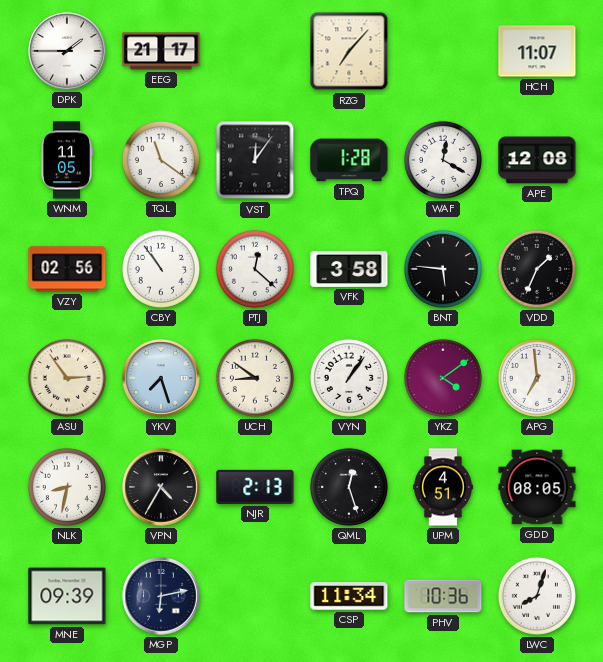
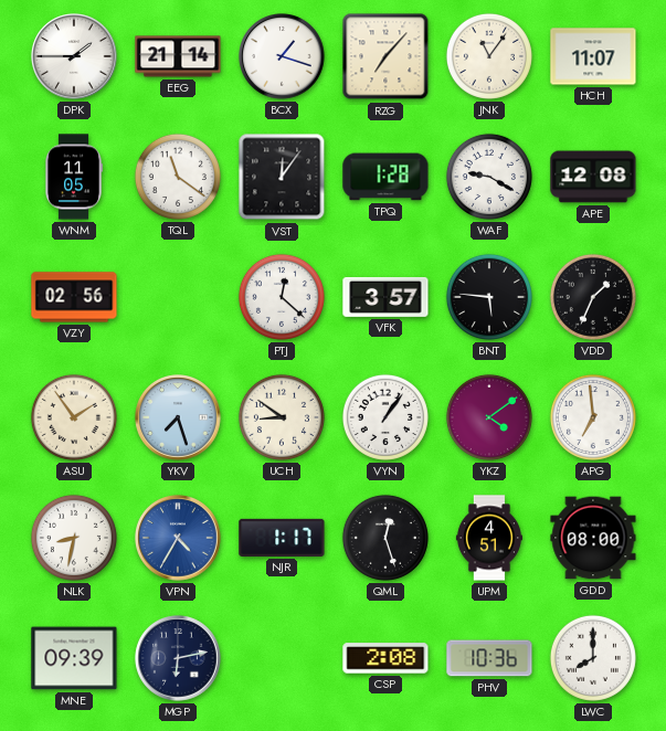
EEG: 21:17 -> 21:14 (178, 56)
BCX: none -> 1:18 (282, 56)
JNK: none -> 11:06 (489, 56)
WAF: 12:20 -> 9:20 (489, 177)
CBY: 10:54 -> none (161, 269)
VFK: 3:58 -> 3:57 (385, 297)
ASU: 2:54 -> 1:54 (74, 417)
VPN dial: black -> blue (178, 538)
NJR: 2:13 -> 1:17 (282, 538)
GDD: 08:05 -> 08:00 (593, 538)
CSP: 11:34 -> 2:08 (385, 658)
LWC: 8:03 -> 8:00 (593, 658)
